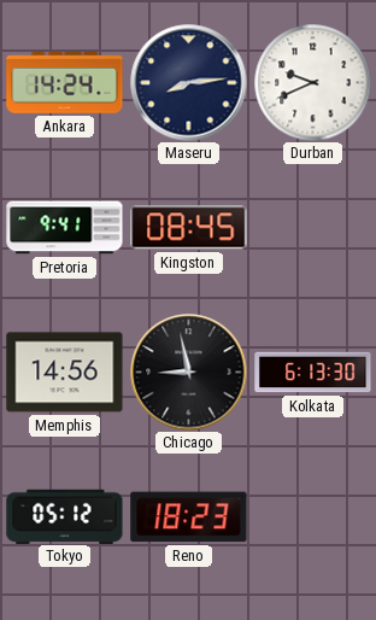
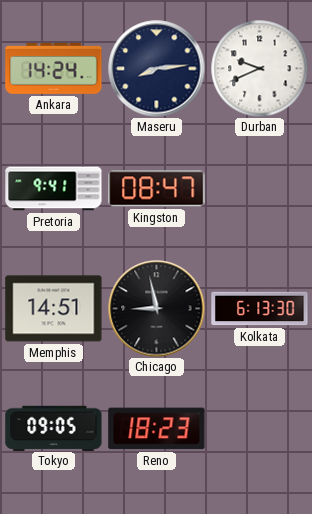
Kingston: 08:45 -> 08:47 (157, 189)
Memphis: 14:56 -> 14:51 (54, 309)
Tokyo: 05:12 -> 09:05 (54, 428)
